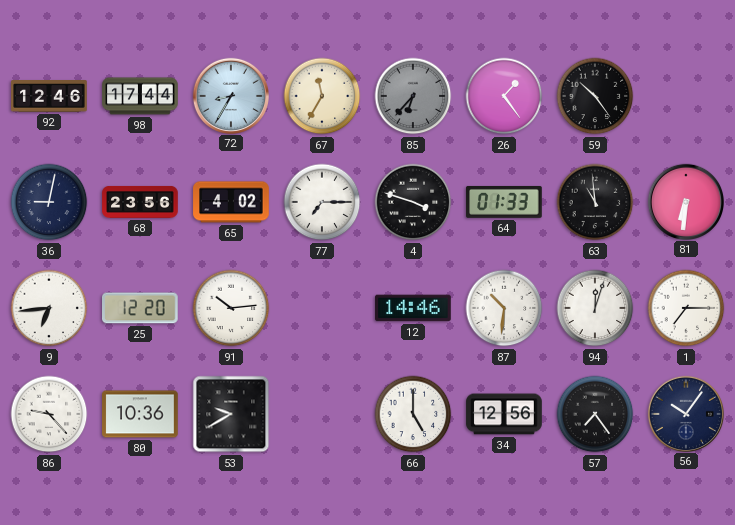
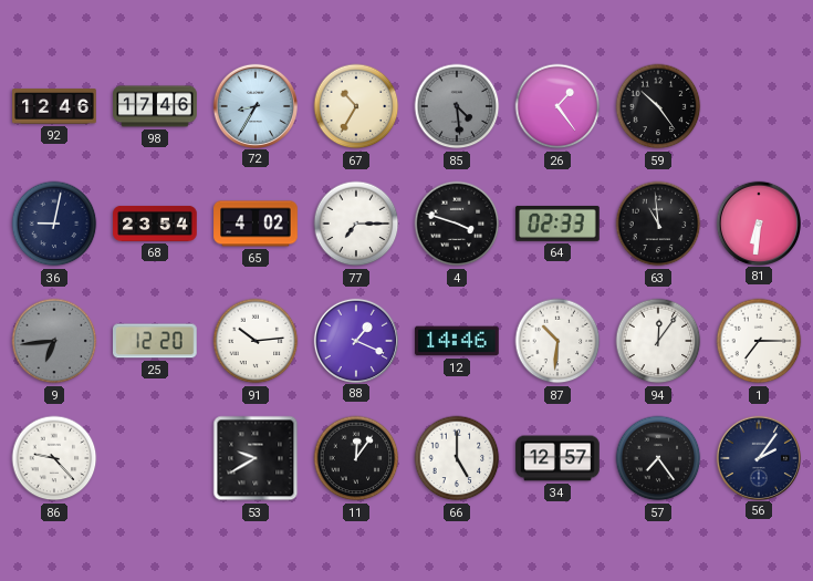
98: 17:44 -> 17:46 (155, 106)
67: 11:35 -> 10:35 (356, 106)
85: 6:37 -> 4:29 (457, 106)
68: 23:56 -> 23:54 (155, 224)
64: 01:33 -> 02:33 (557, 224)
9 dial: white -> grey (54, 341)
88: none -> 1:19 (355, 340)
94: 12:03 -> 12:06 (658, 341)
80: 10:36 -> none (140, 414)
11: none -> 12:06 (356, 458)
34: 12:56 -> 12:57 (557, 458)
56: 10:06 -> 2:06 (758, 457)
